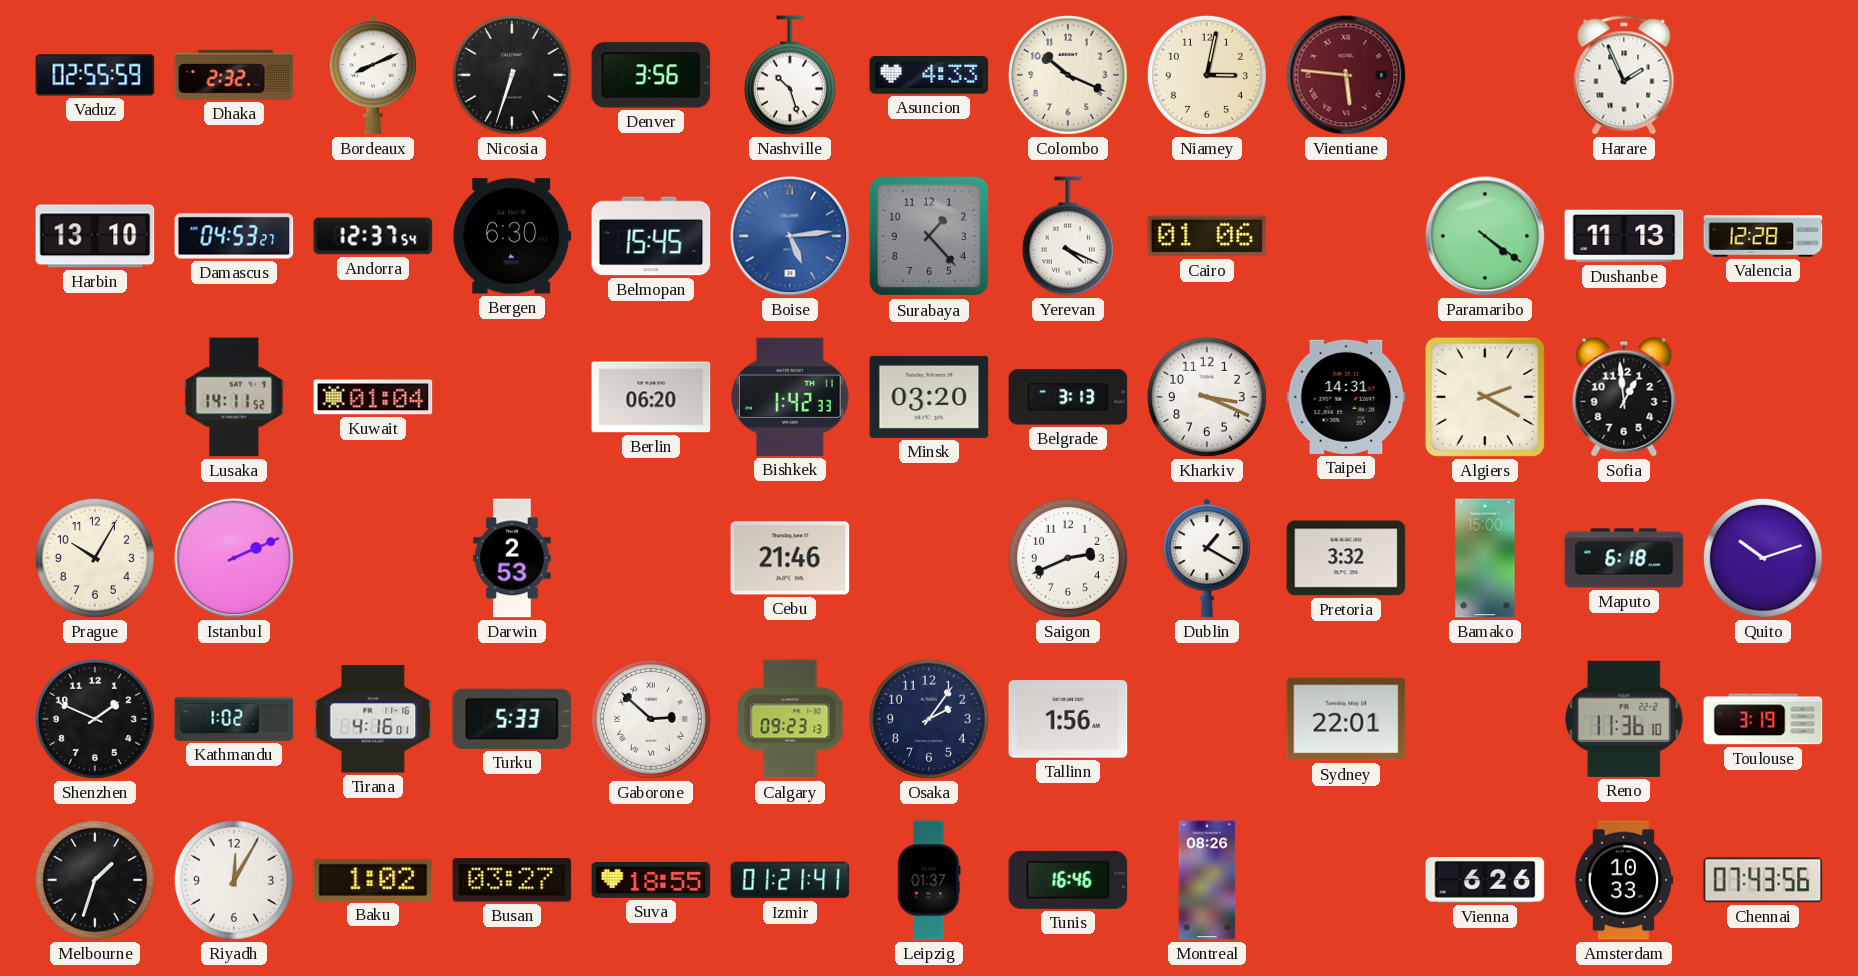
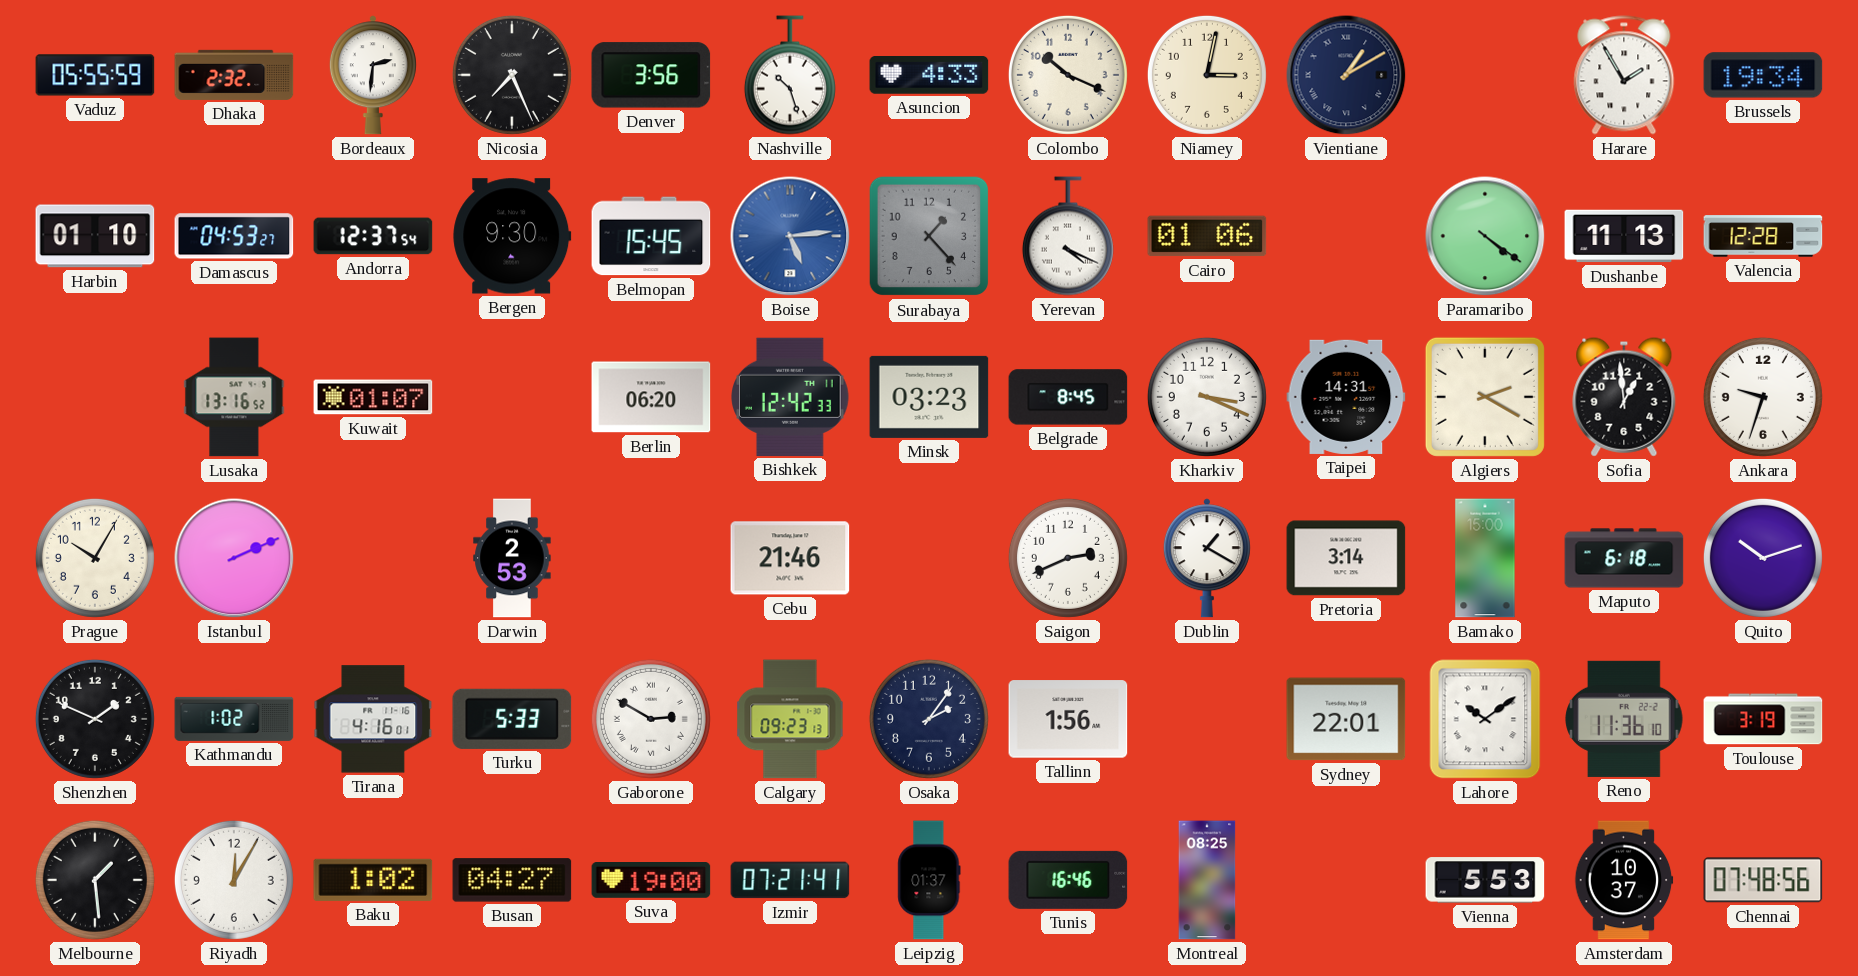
Vaduz: 02:55 -> 05:55 (95, 75)
Bordeaux: 8:11 -> 2:31 (373, 75)
Nicosia: 6:33 -> 7:26 (512, 75)
Vientiane: 5:46 -> 1:10 (1346, 75)
Vientiane dial: burgundy -> navy (1346, 75)
Harare: 1:56 -> 1:55 (1624, 75)
Brussels: none -> 19:34 (1763, 75)
Harbin: 13:10 -> 01:10 (95, 236)
Bergen: 6:30 -> 9:30 (512, 236)
Lusaka: 14:11 -> 13:16 (234, 397)
Kuwait: 01:04 -> 01:07 (373, 397)
Bishkek: 1:42 -> 12:42 (790, 397)
Minsk: 03:20 -> 03:23 (929, 397)
Belgrade: 3:13 -> 8:45 (1068, 397)
Ankara: none -> 9:33 (1763, 397)
Pretoria: 3:32 -> 3:14 (1346, 558)
Gaborone: 2:52 -> 2:50 (651, 719)
Lahore: none -> 10:09 (1485, 719)
Melbourne: 1:33 -> 1:29 (95, 880)
Busan: 03:27 -> 04:27 (512, 880)
Suva: 18:55 -> 19:00 (651, 881)
Izmir: 01:21 -> 07:21 (790, 880)
Montreal: 08:26 -> 08:25 (1207, 880)
Vienna: 6:26 -> 5:53 (1485, 880)
Amsterdam: 10:33 -> 10:37 (1624, 880)
Chennai: 07:43 -> 07:48 (1763, 880)
